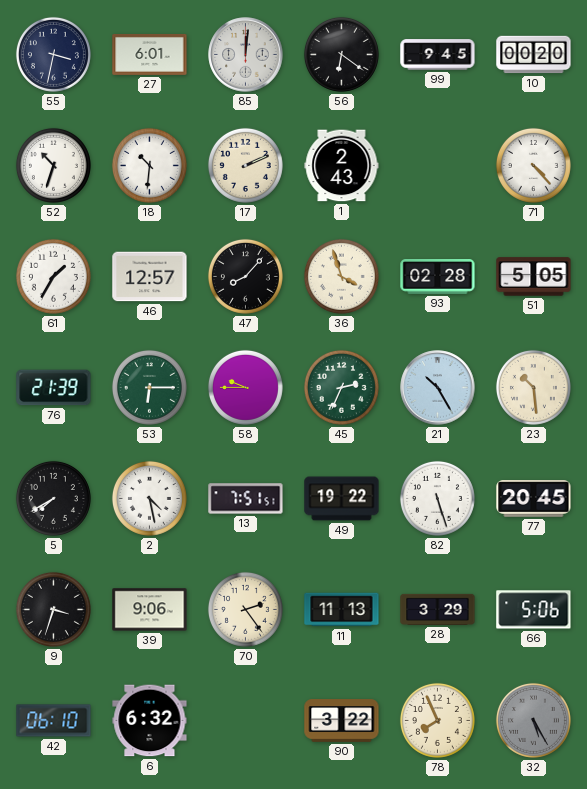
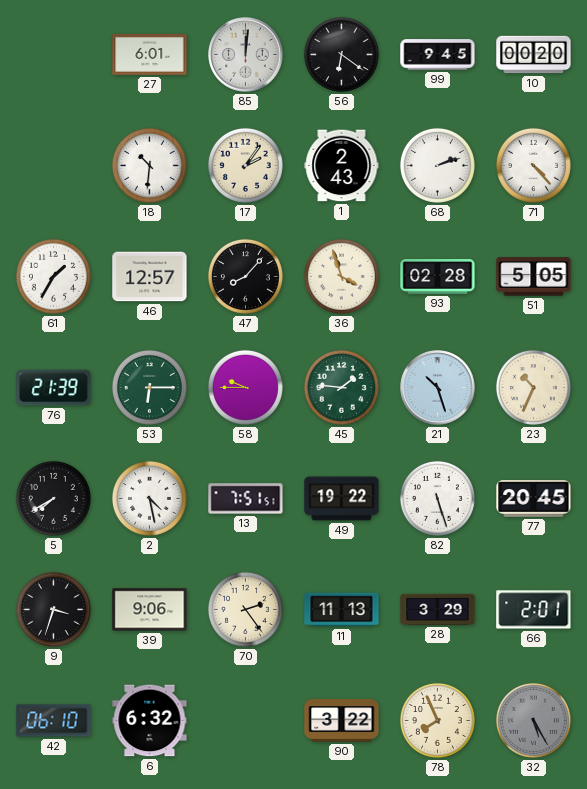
55: 3:32 -> none (53, 54)
52: 10:33 -> none (53, 165)
17: 2:11 -> 2:06 (245, 165)
68: none -> 2:12 (437, 165)
45: 2:34 -> 1:46 (341, 387)
21: 10:25 -> 10:27 (438, 388)
23: 10:29 -> 10:34 (533, 387)
66: 5:06 -> 2:01 (534, 610)
